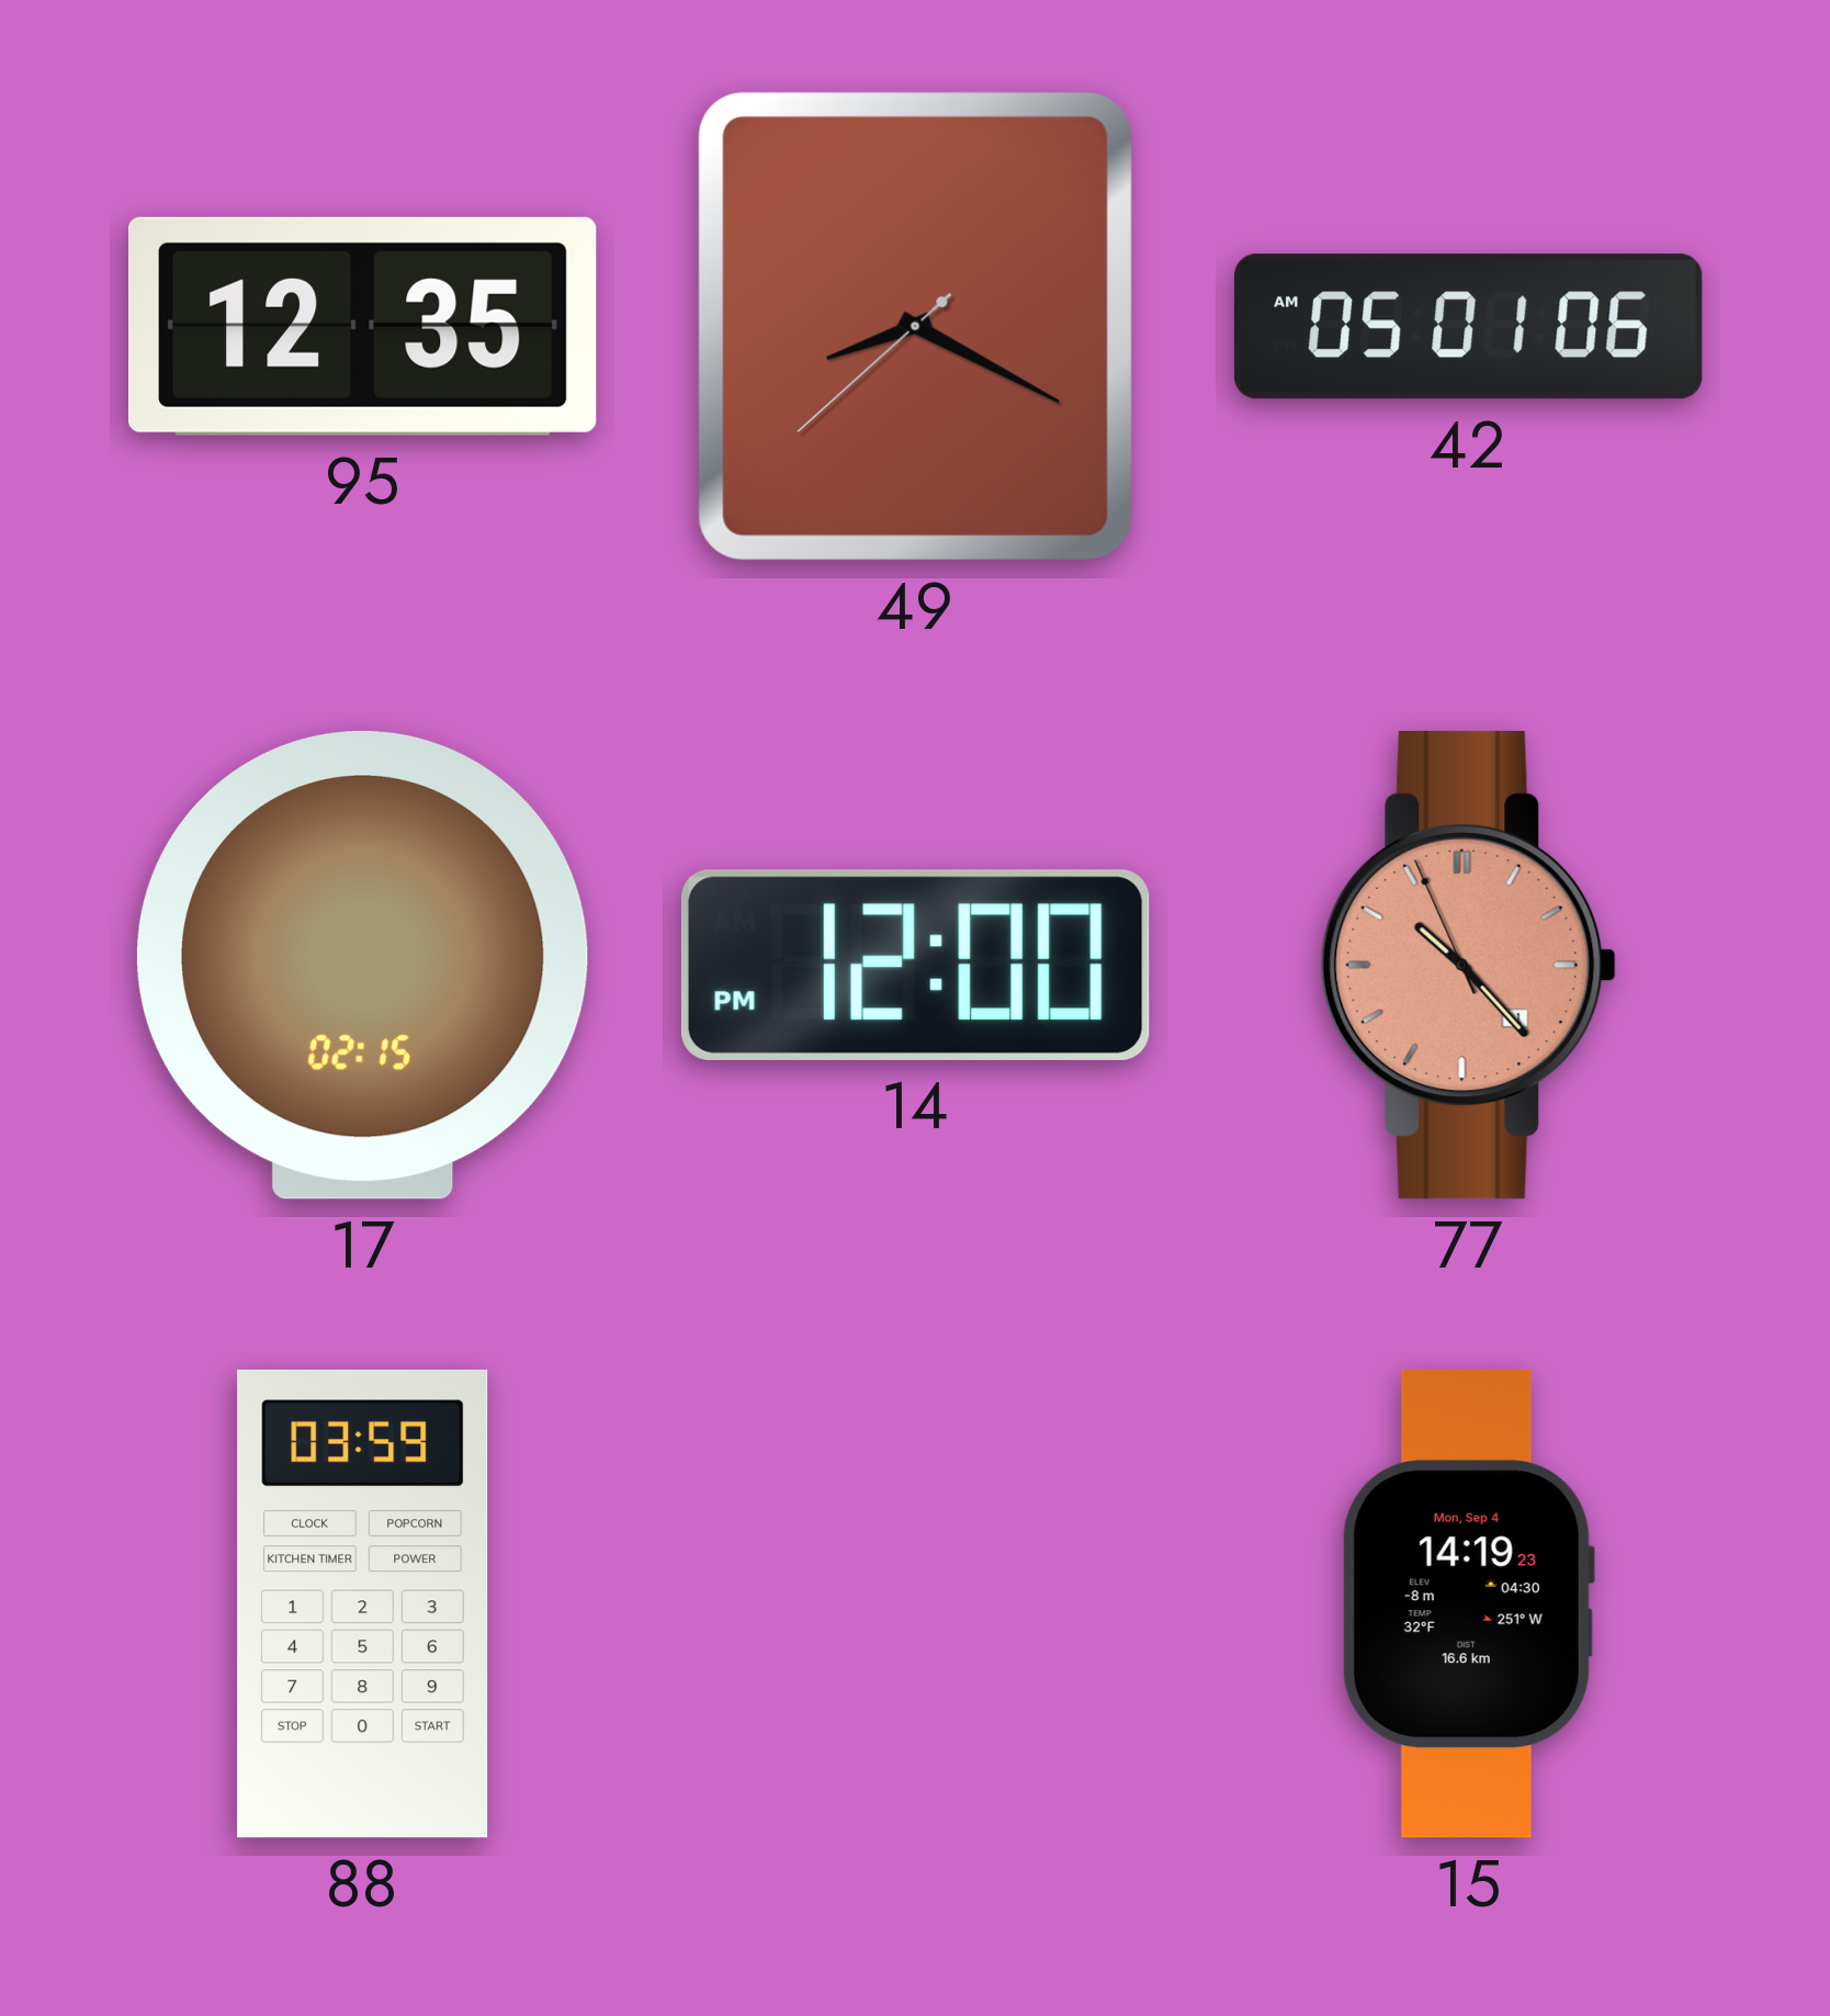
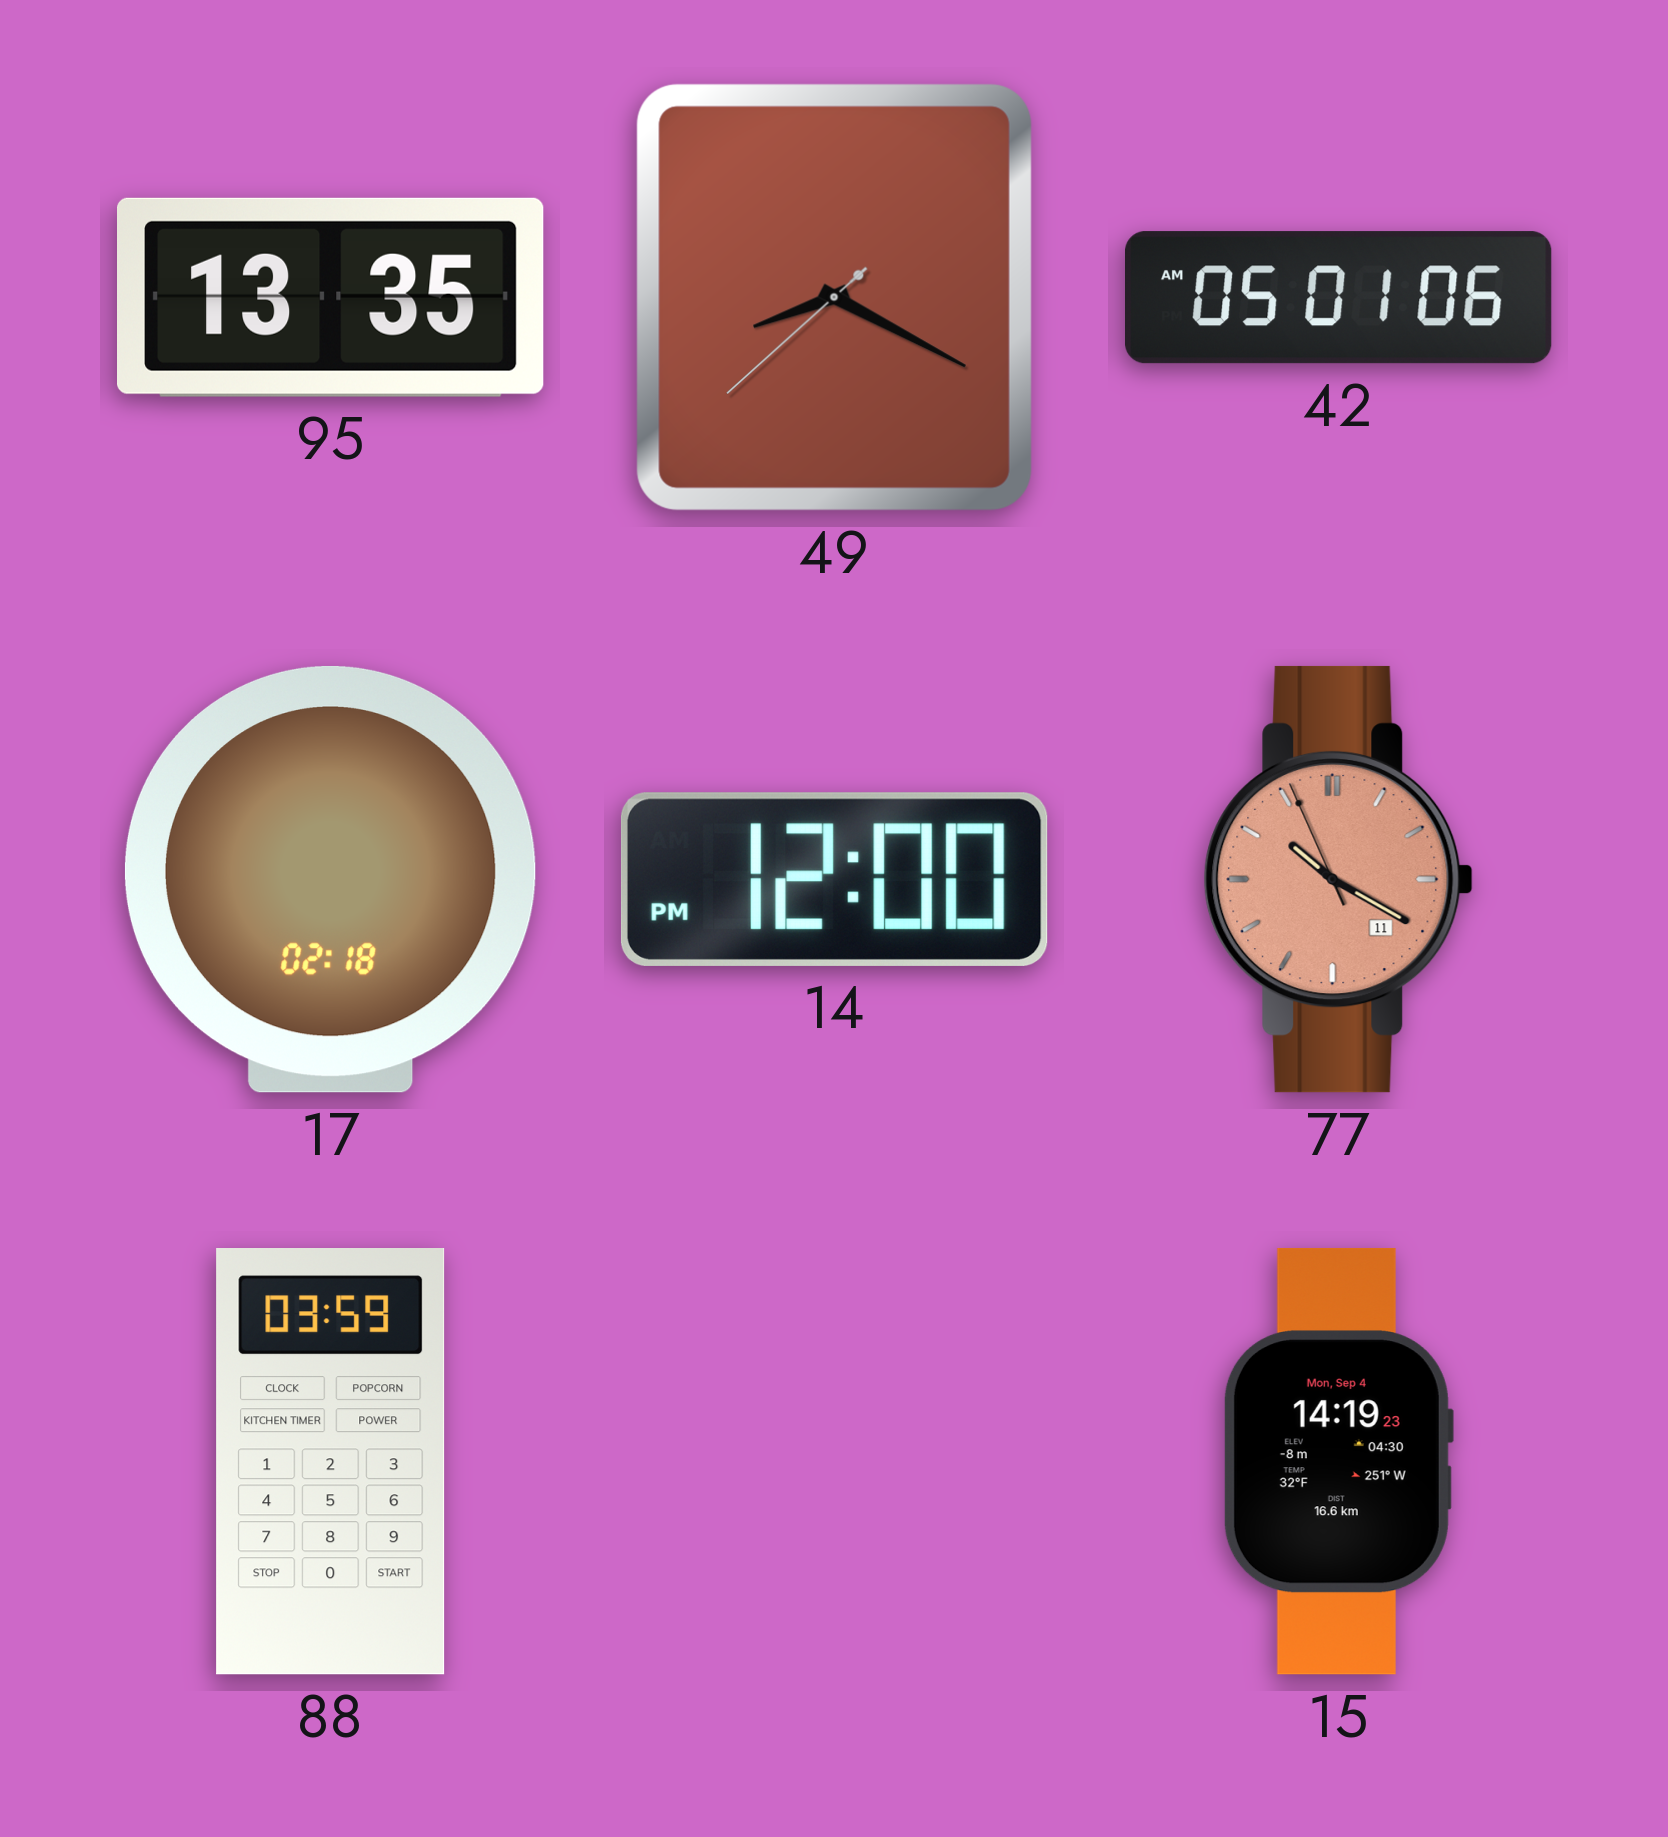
95: 12:35 -> 13:35 (331, 297)
17: 02:15 -> 02:18 (330, 879)
77: 10:22 -> 10:19 (1338, 879)
